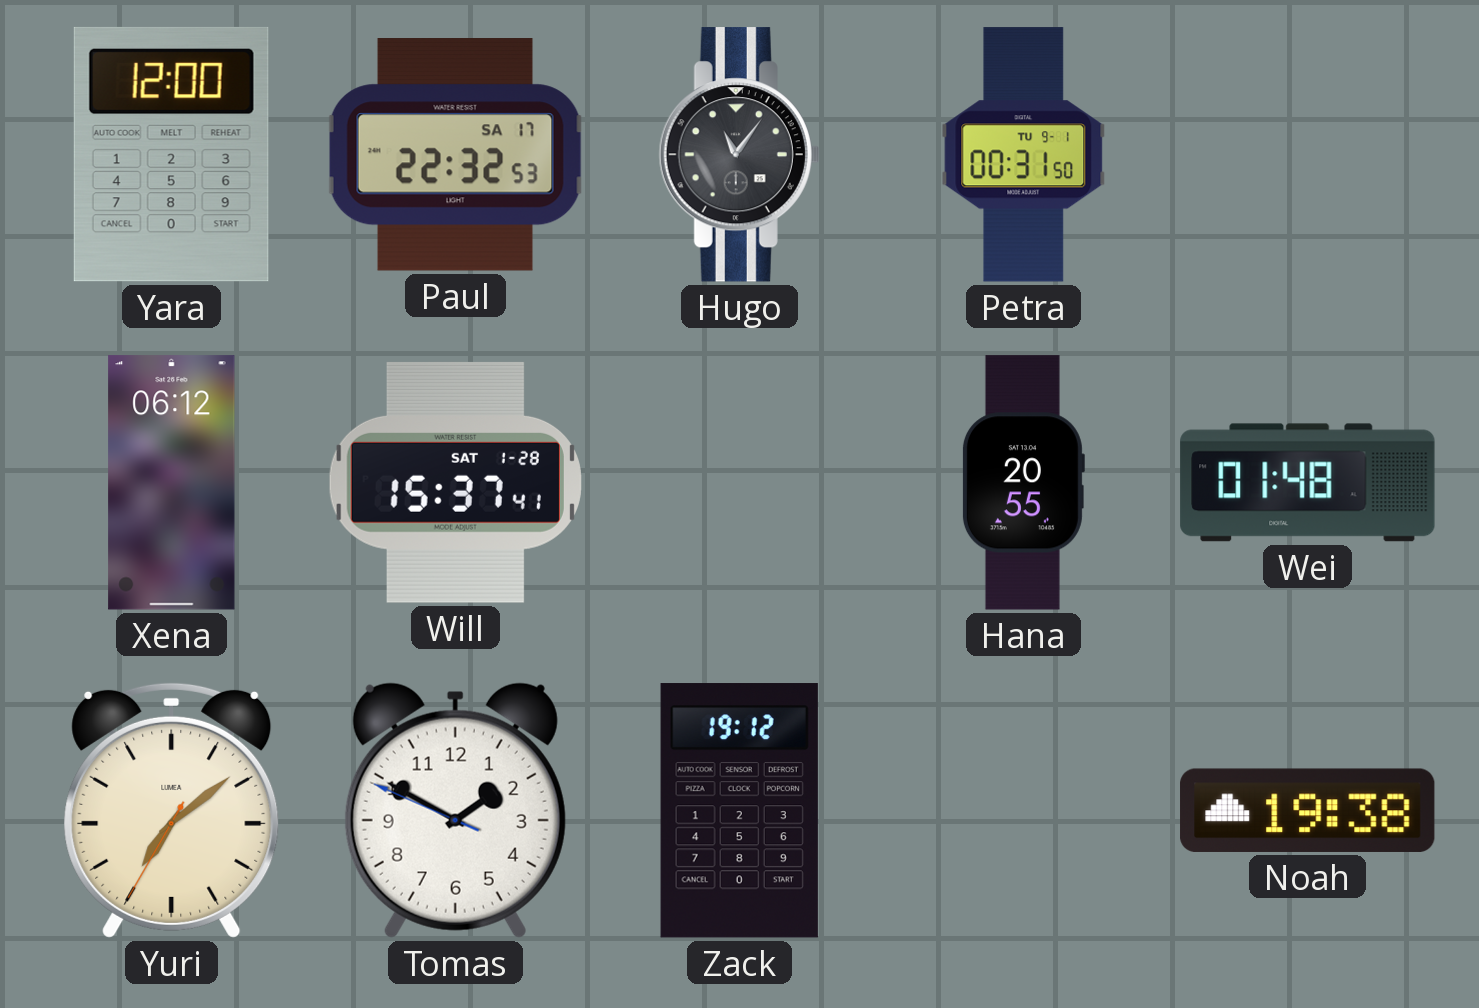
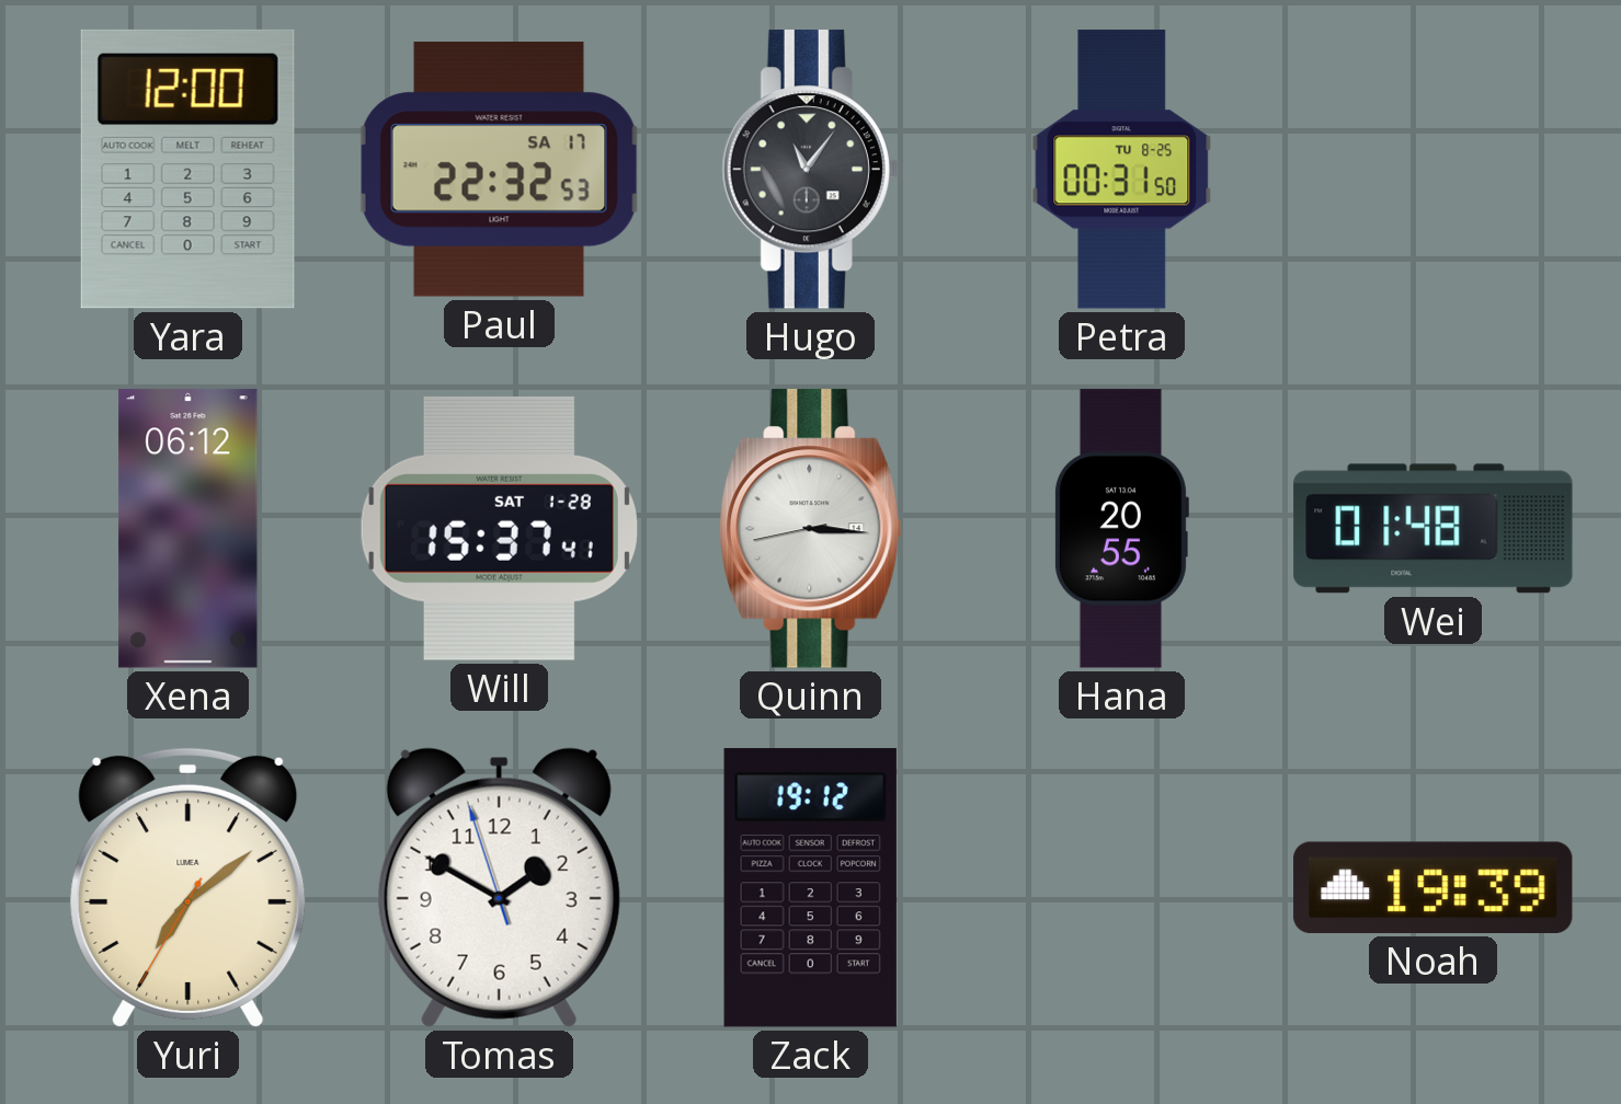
Petra date: TU 9-1 -> TU 8-25 (1122, 170)
Quinn: none -> 3:15 (811, 529)
Tomas: 1:49:49 -> 1:49:57 (499, 887)
Noah: 19:38 -> 19:39 (1434, 887)
